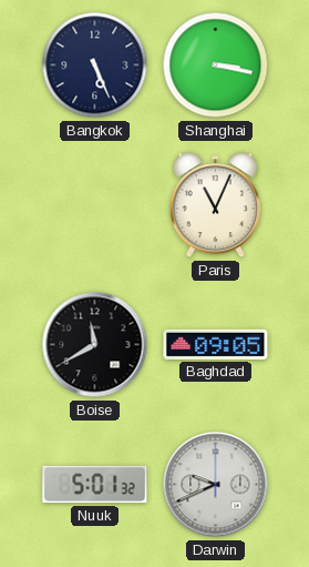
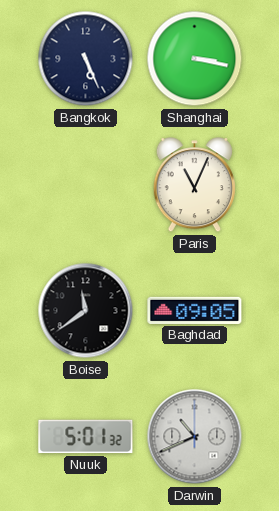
Boise: 11:40 -> 11:39 (86, 311)
Darwin: 9:41 -> 10:41 (195, 437)
